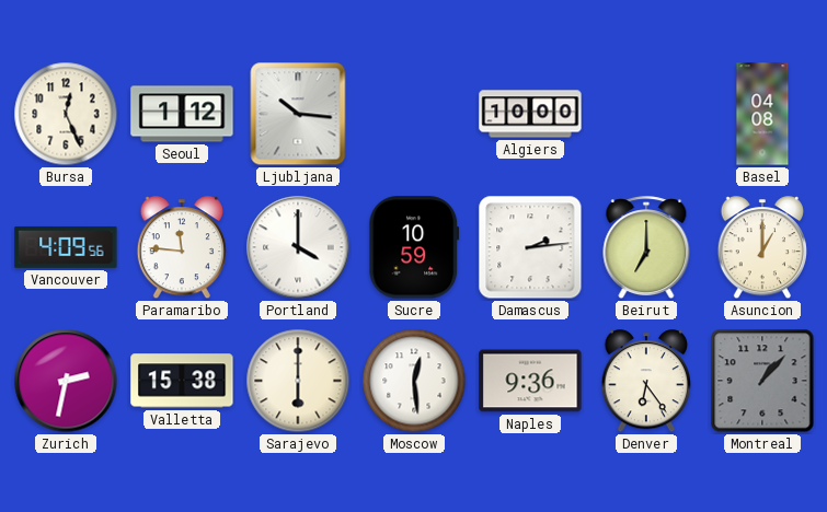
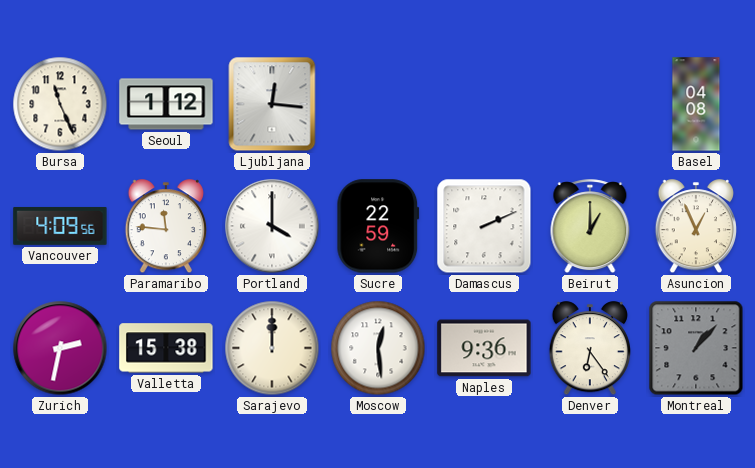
Bursa: 12:26 -> 11:26 (60, 104)
Ljubljana: 10:16 -> 12:16 (272, 104)
Algiers: 10:00 -> none (530, 114)
Sucre: 10:59 -> 22:59 (378, 226)
Damascus: 2:14 -> 2:11 (484, 226)
Beirut: 7:00 -> 1:00 (590, 227)
Asuncion: 1:00 -> 12:56 (695, 227)
Sarajevo: 6:00 -> 12:00 (272, 348)
